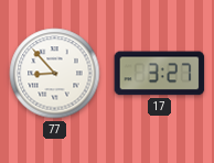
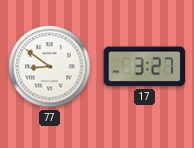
77: 8:53 -> 8:51 (50, 67)
